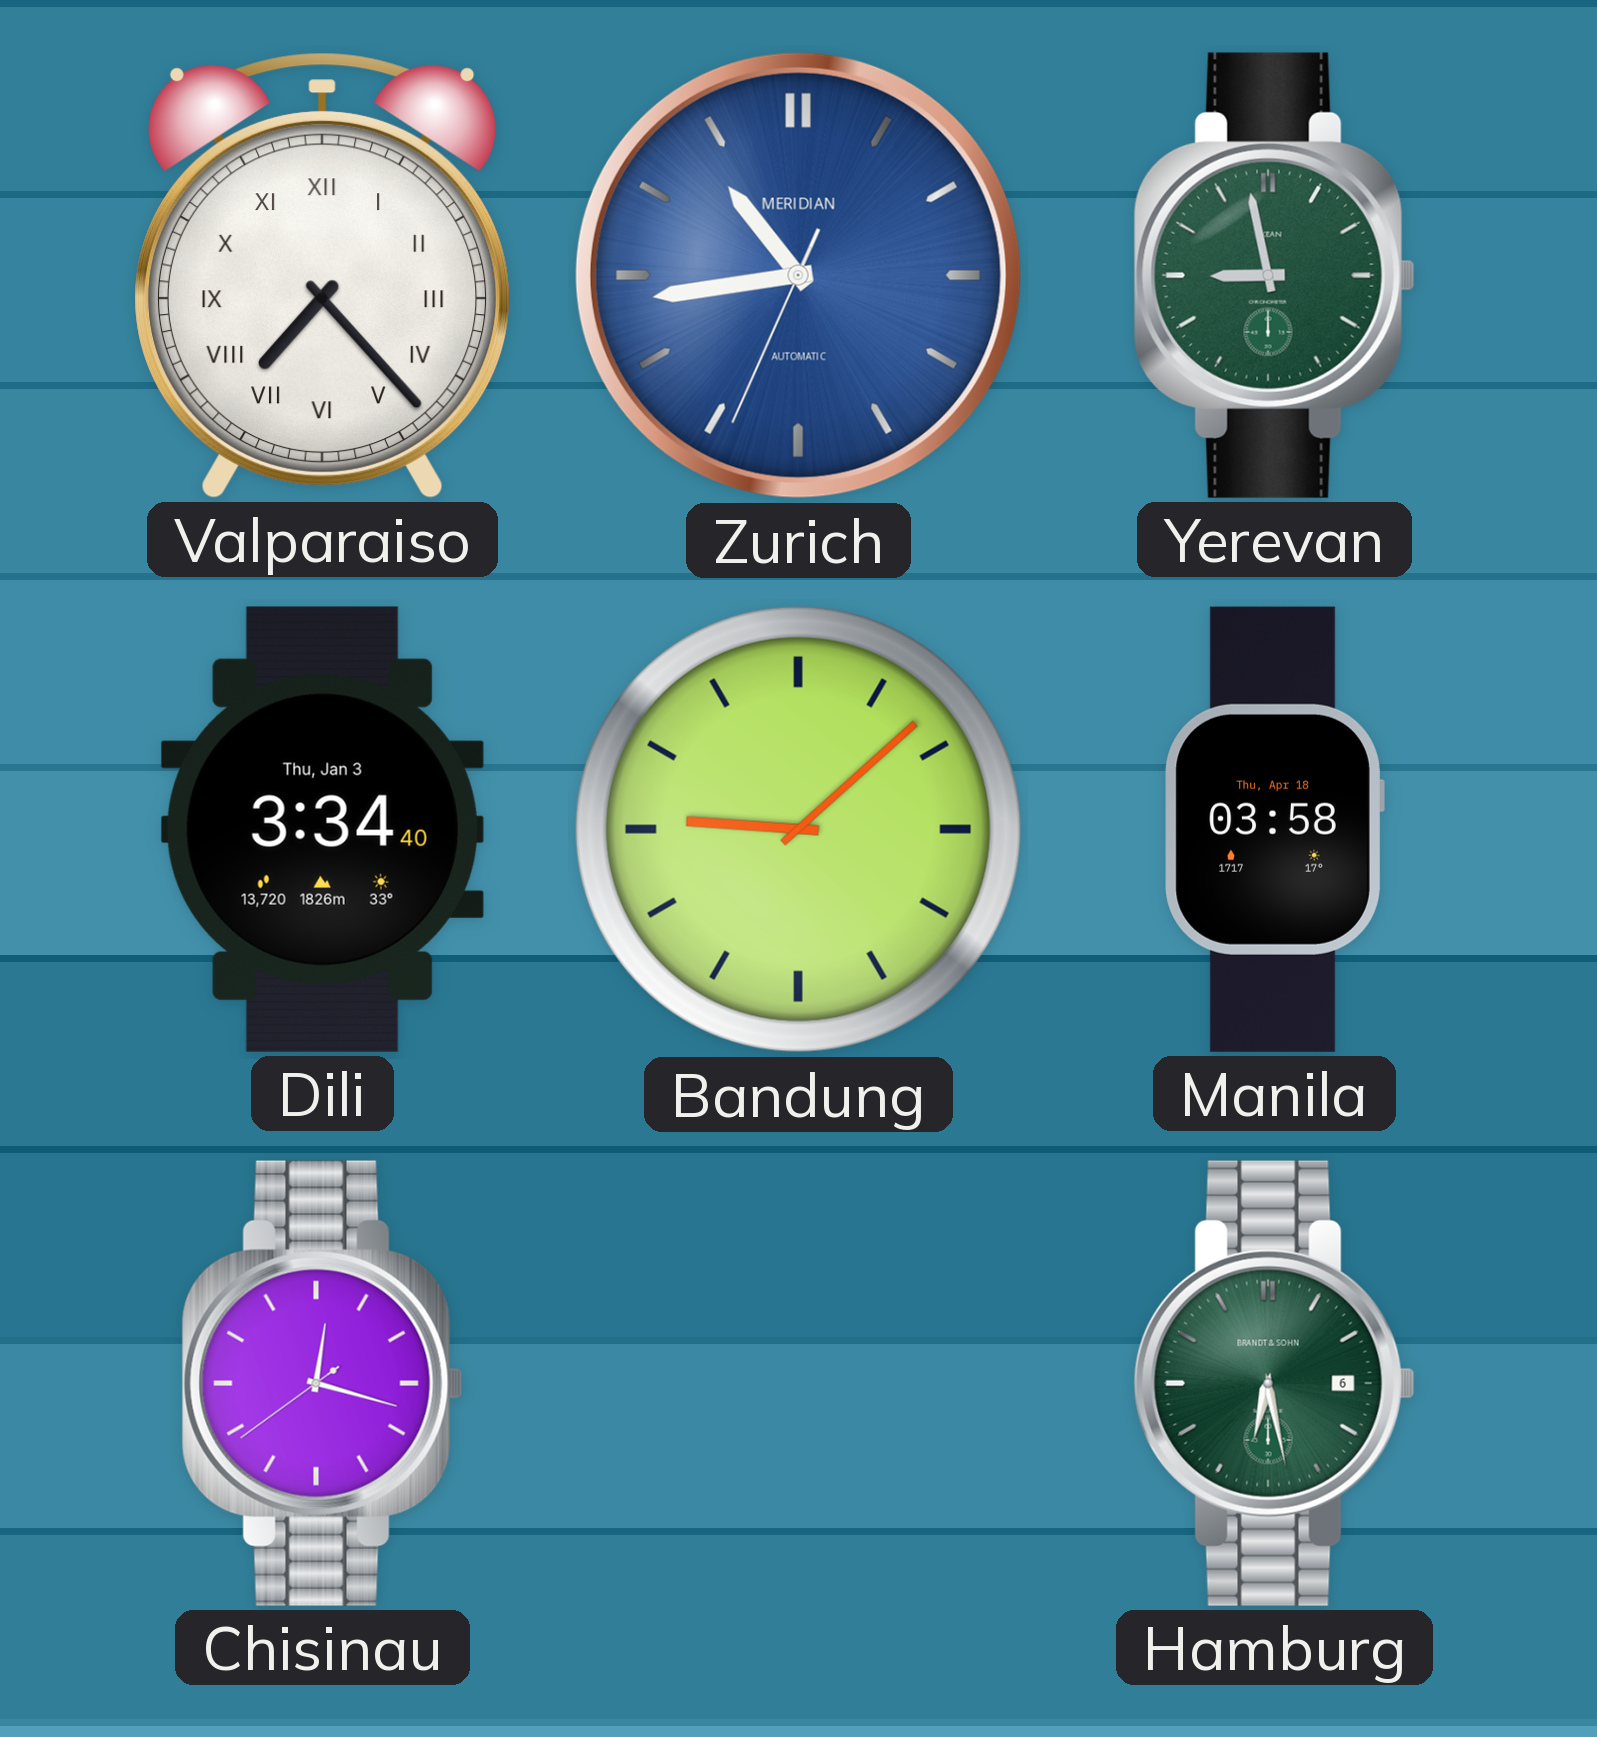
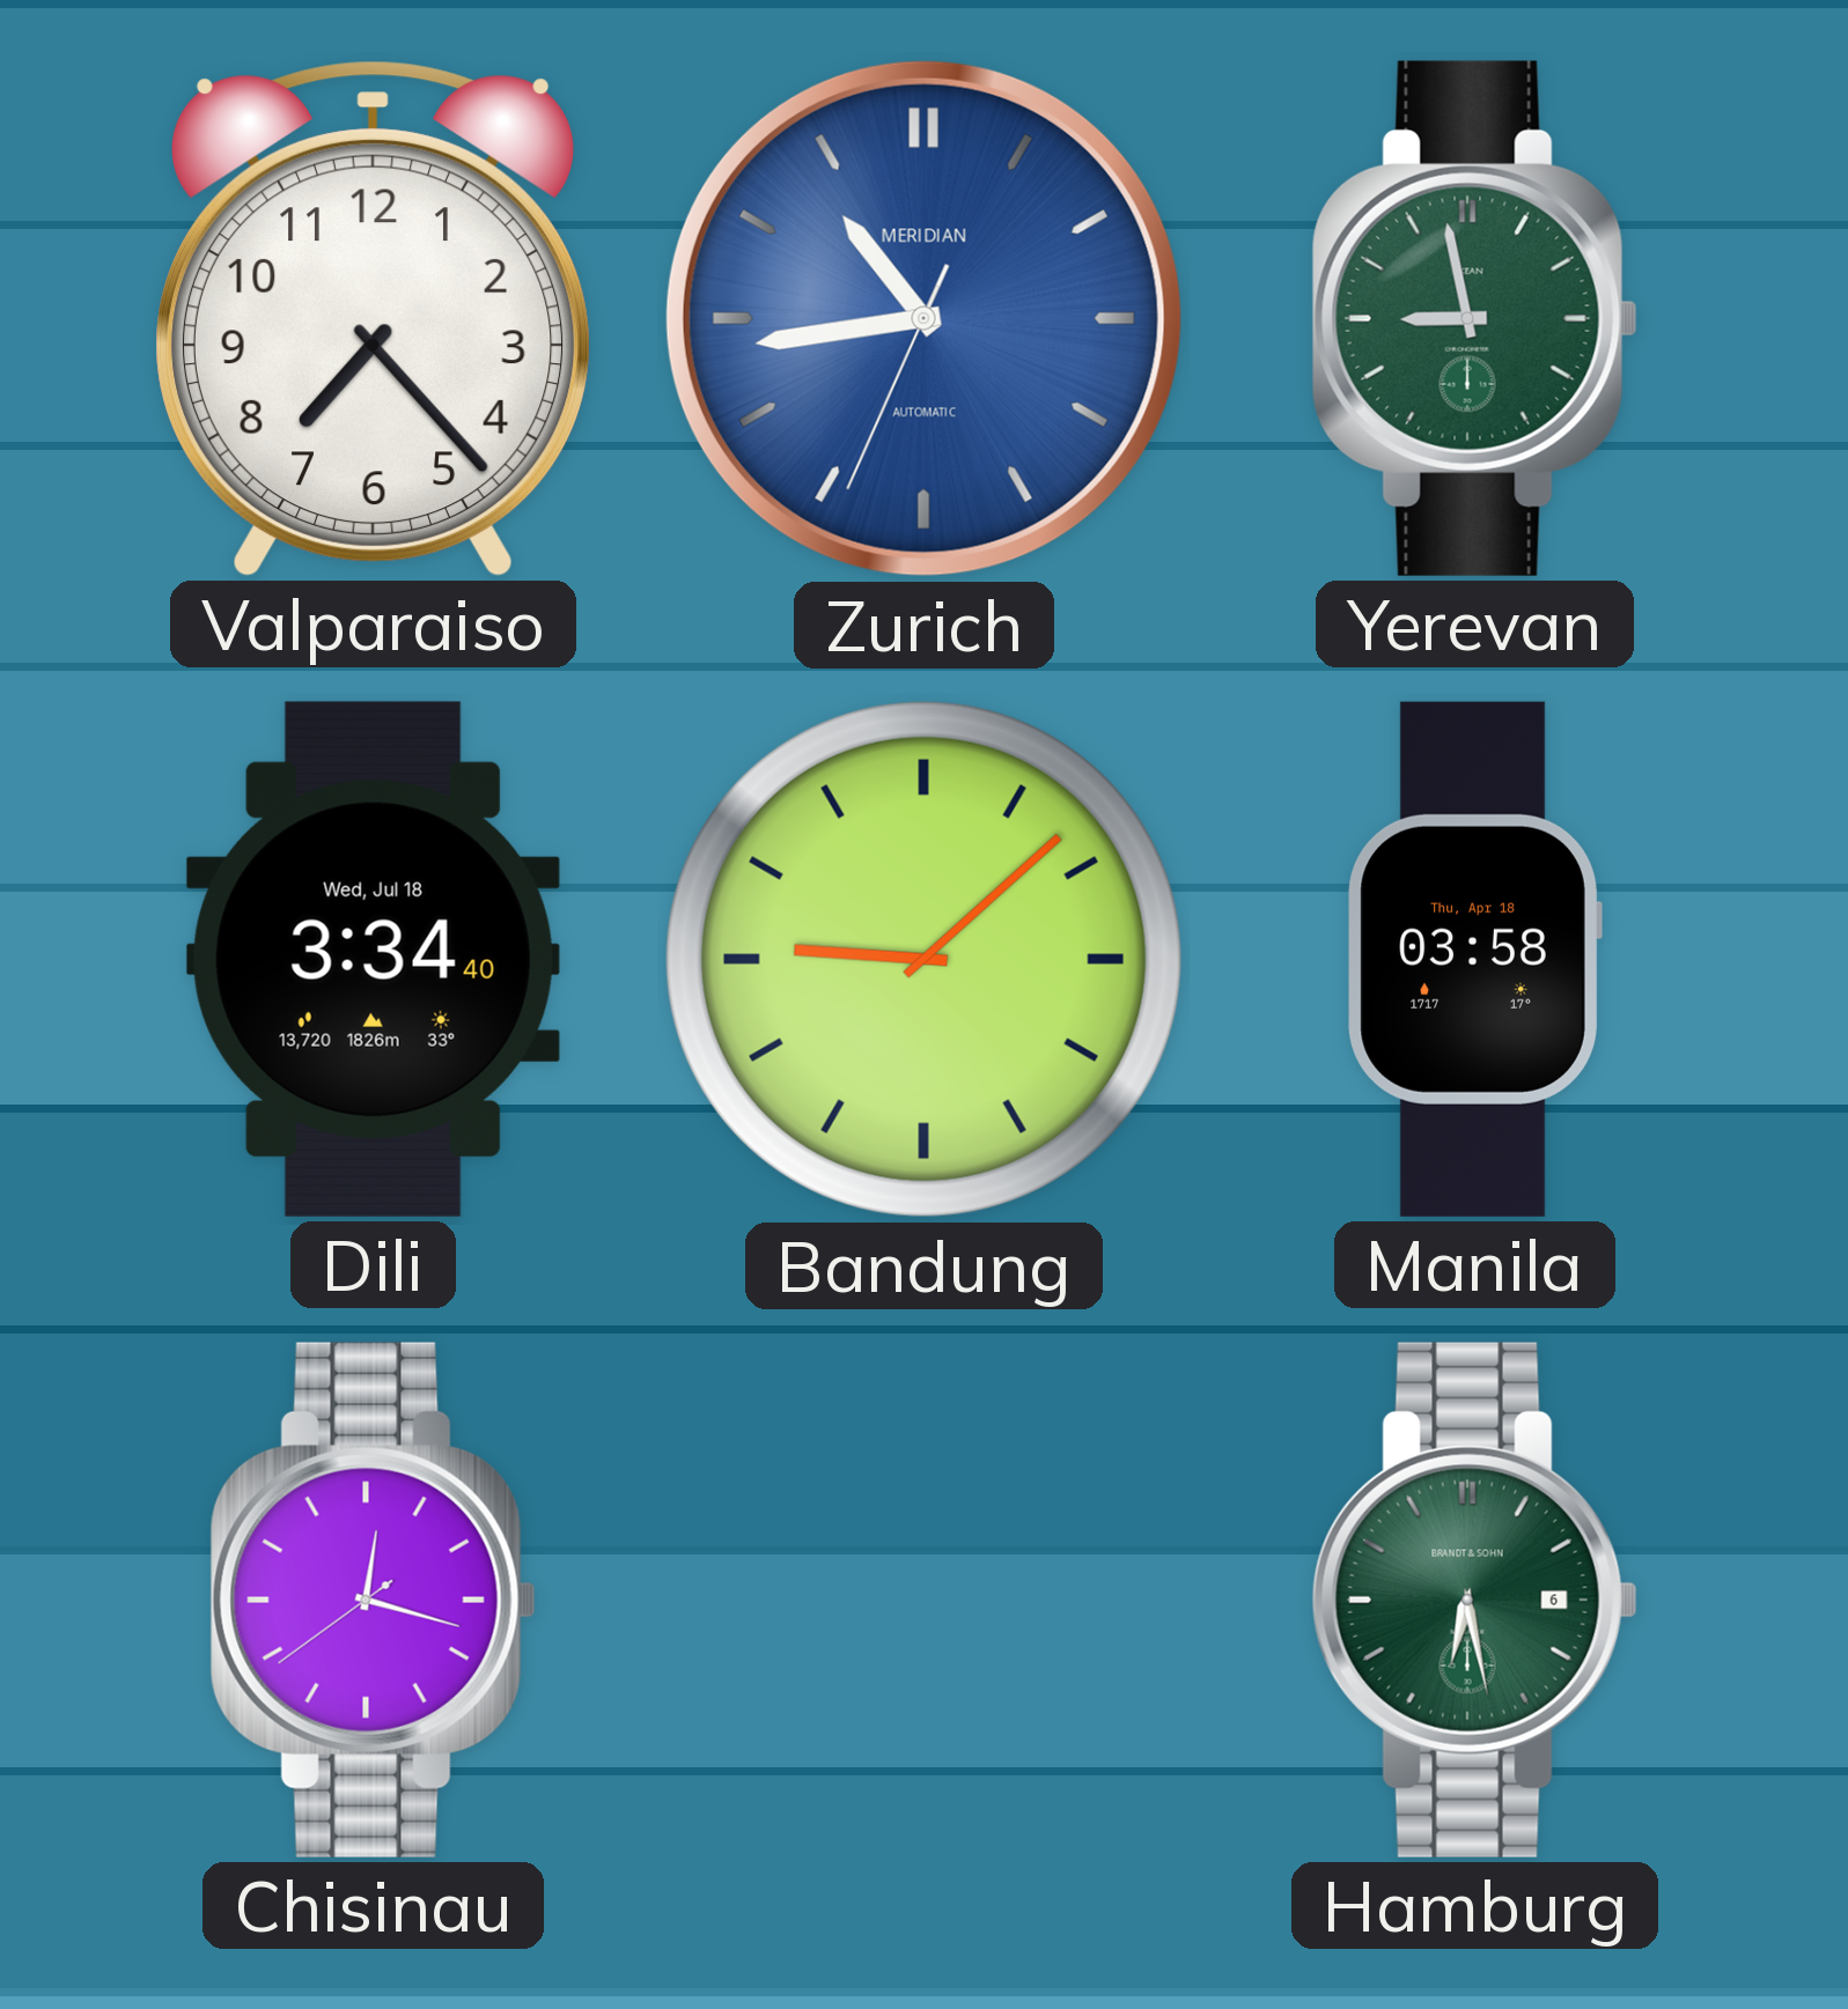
Valparaiso numerals: Roman -> Arabic (374, 319)
Dili date: Thu, Jan 3 -> Wed, Jul 18 (373, 959)
